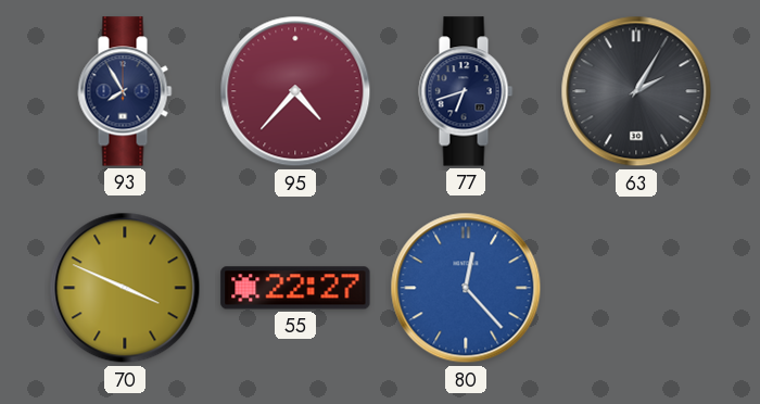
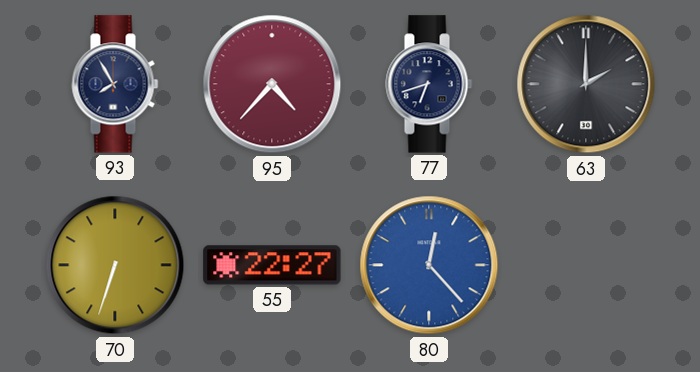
63: 2:05 -> 2:00 (586, 84)
70: 3:49 -> 6:33 (115, 265)
